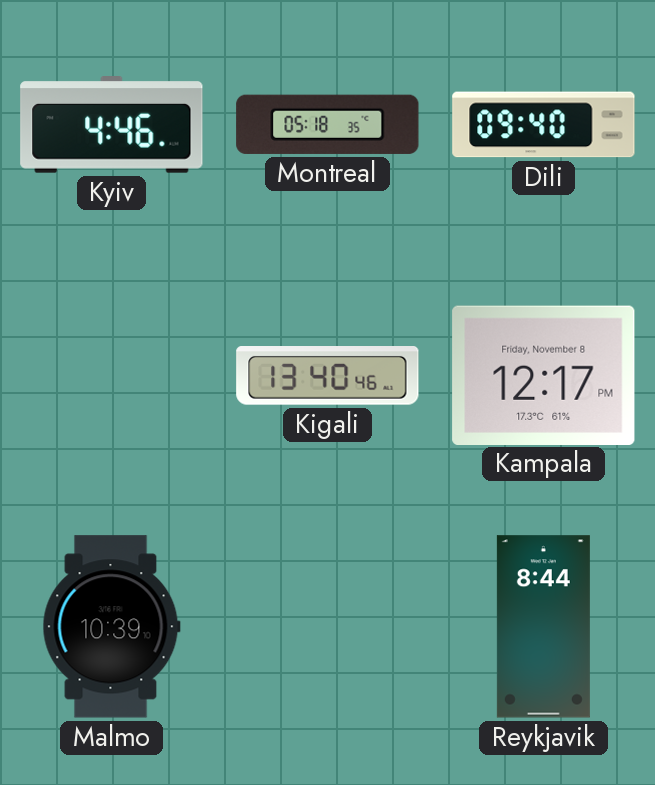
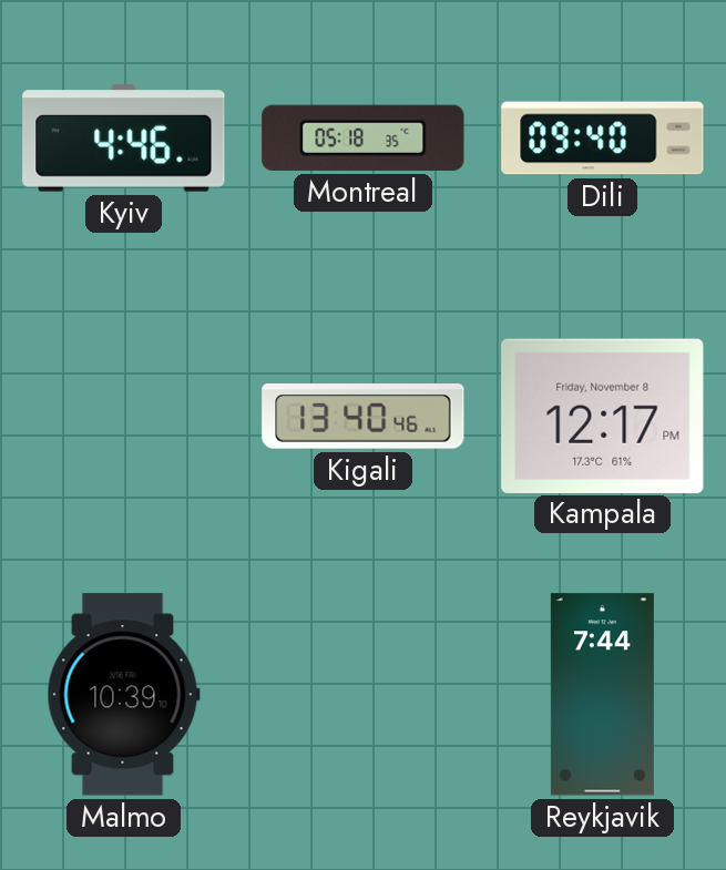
Reykjavik: 8:44 -> 7:44 (602, 695)
